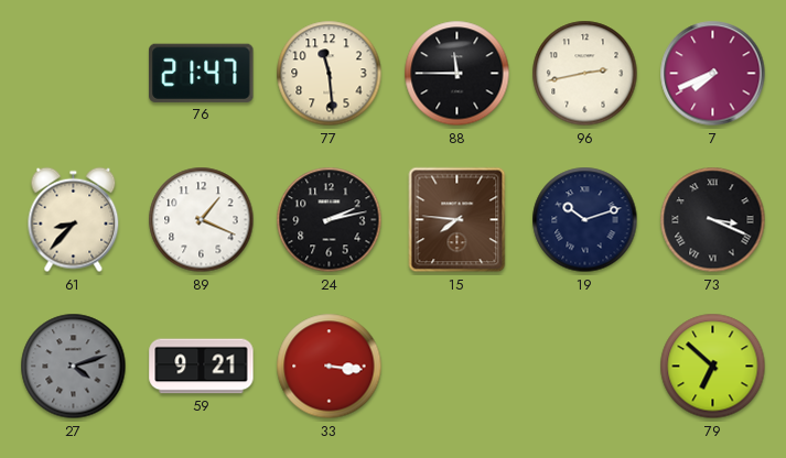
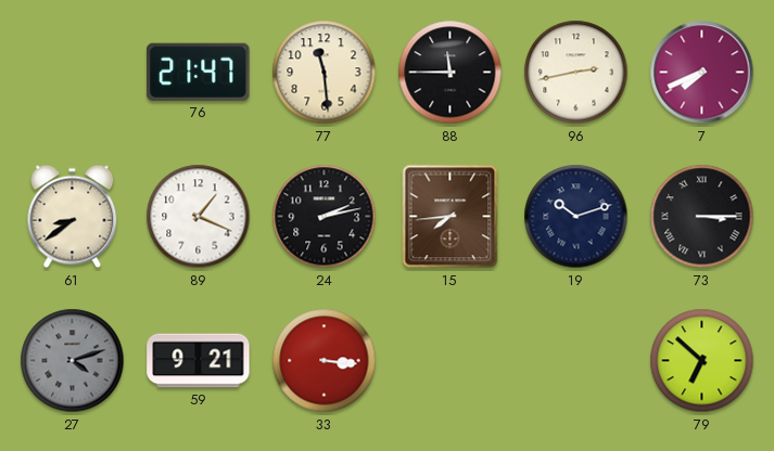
61: 8:37 -> 8:39 (73, 217)
15: 7:46 -> 7:44 (451, 217)
73: 3:19 -> 3:15 (702, 217)
